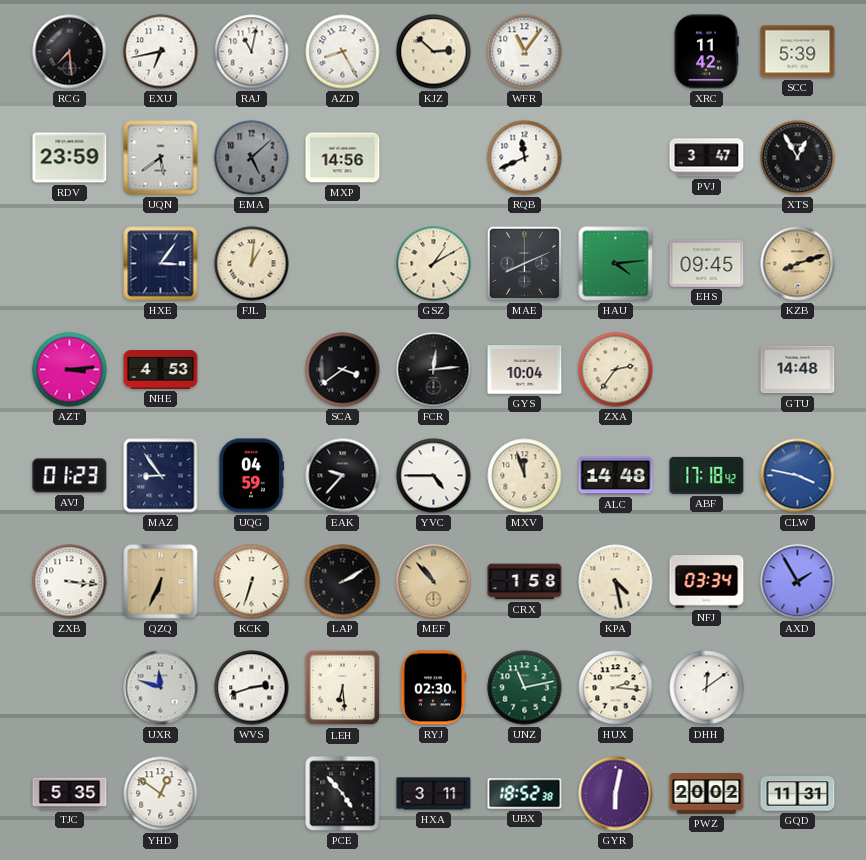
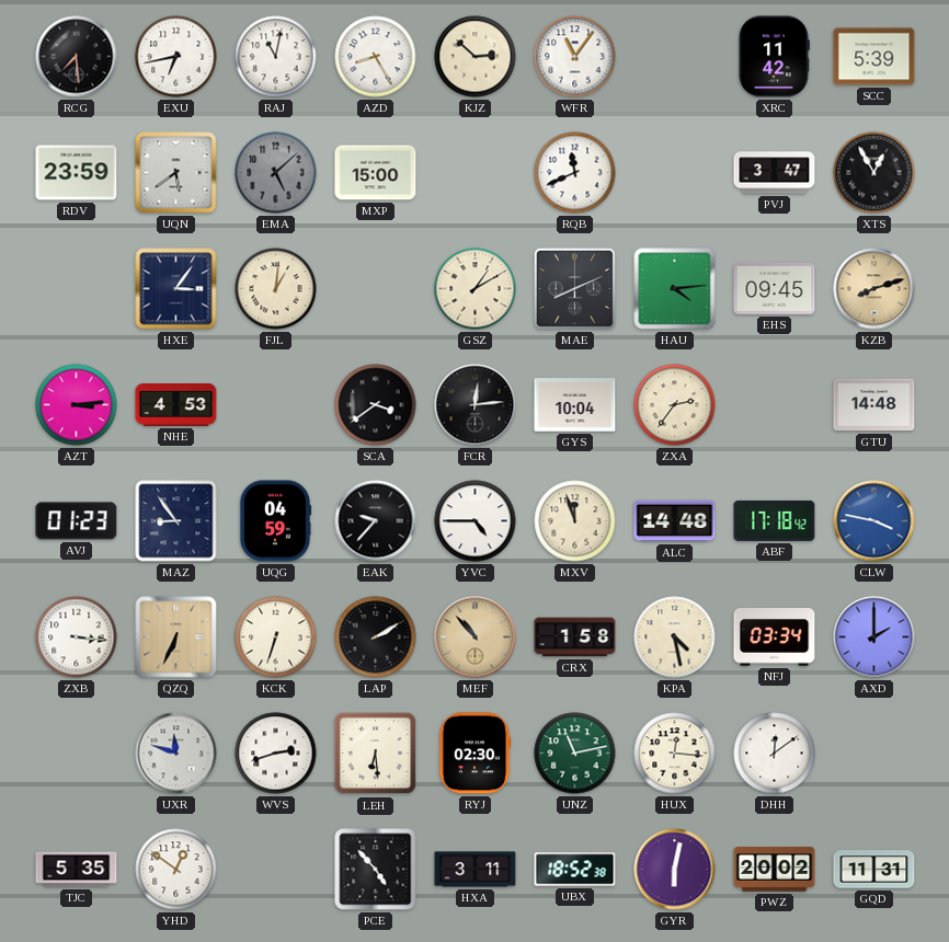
MXP: 14:56 -> 15:00 (376, 173)
AXD: 1:55 -> 2:00 (874, 637)
HUX: 2:16 -> 12:16 (675, 754)
